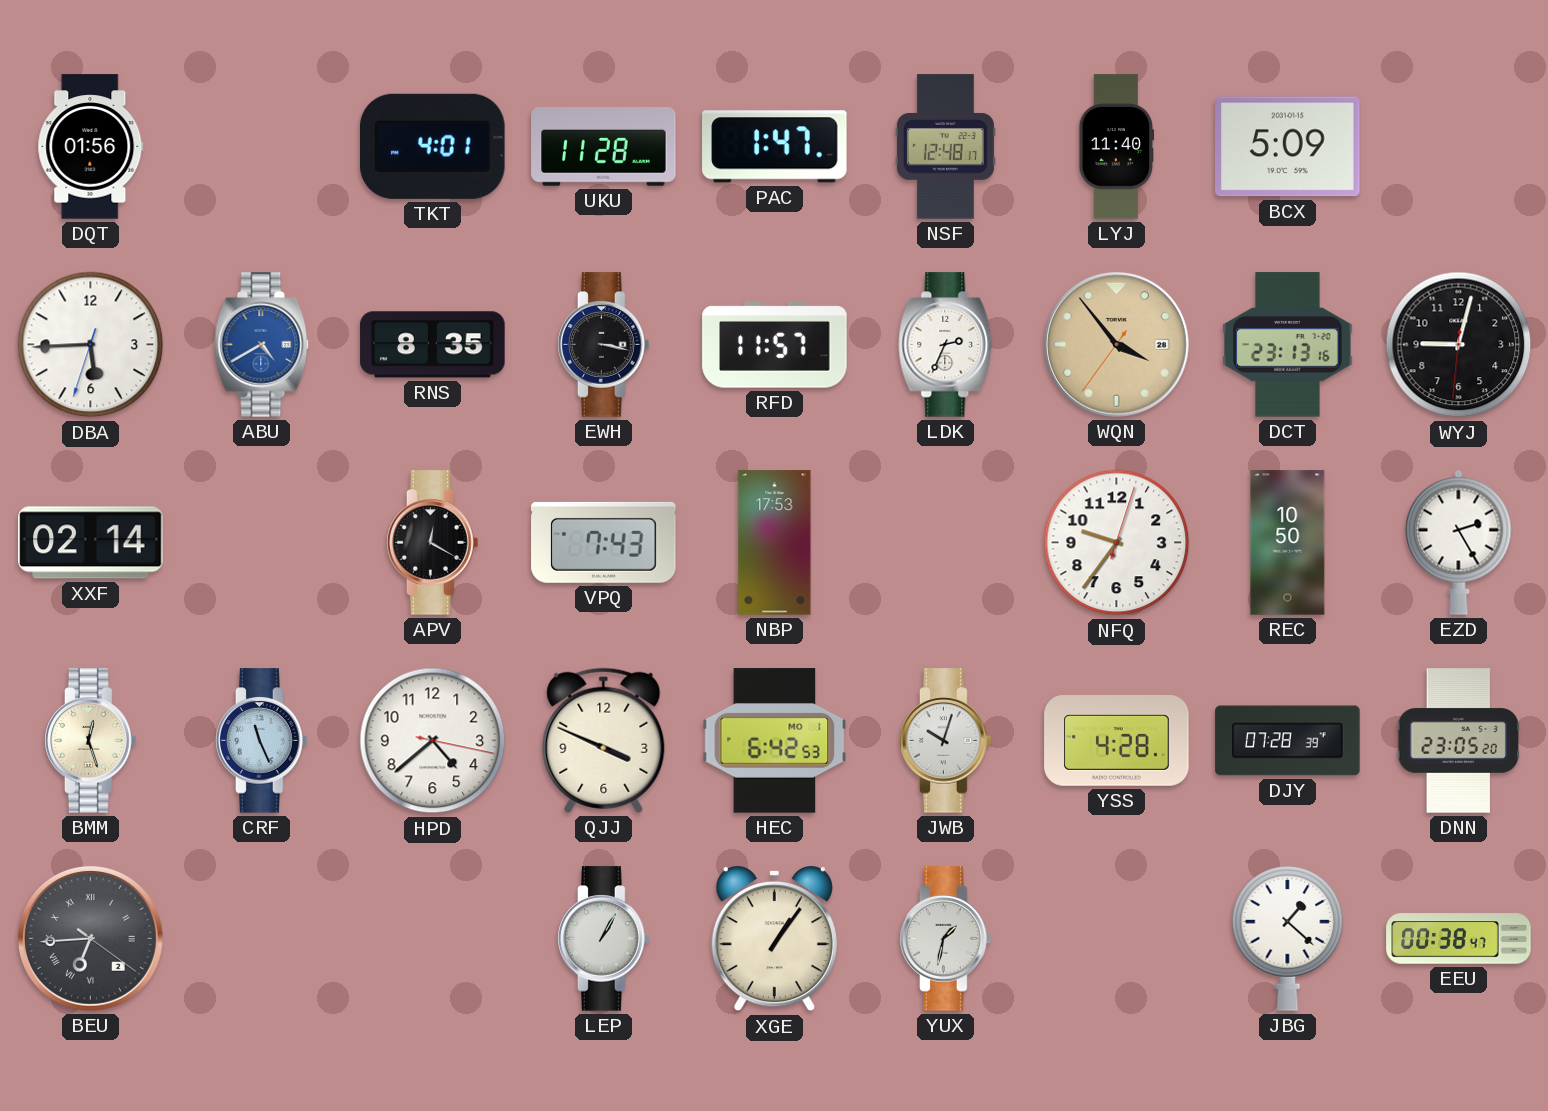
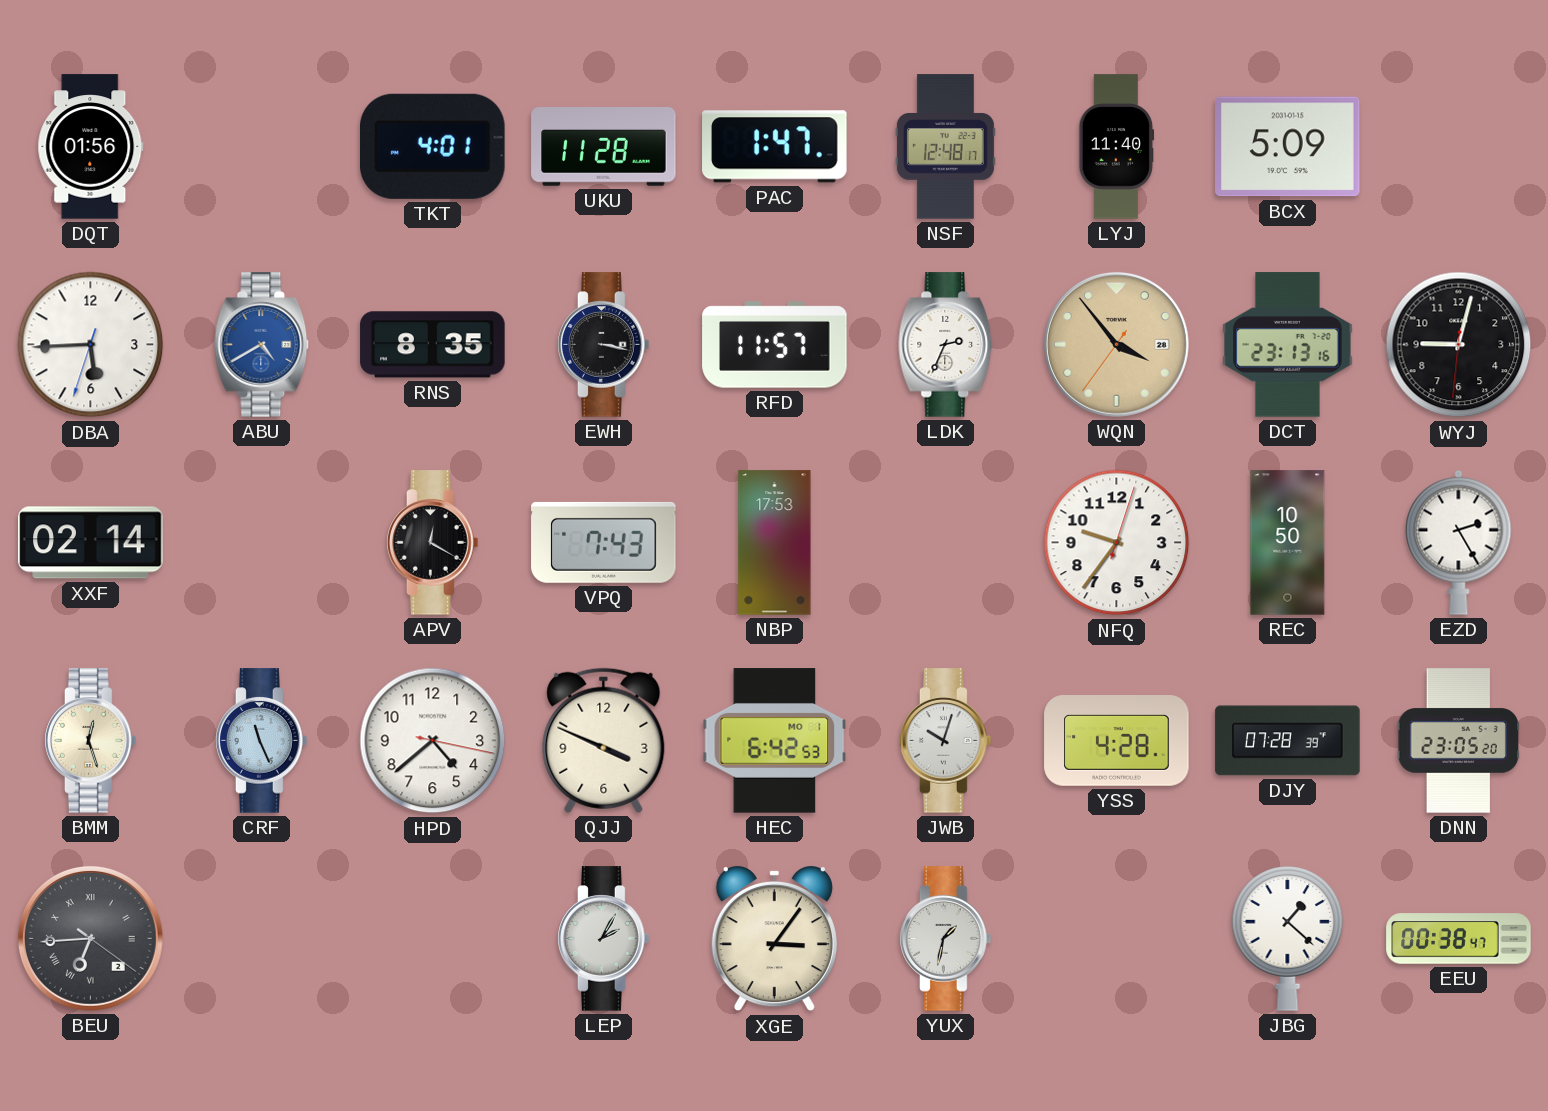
LEP: 1:05 -> 2:05 (604, 939)
XGE: 1:06 -> 3:06 (774, 939)
